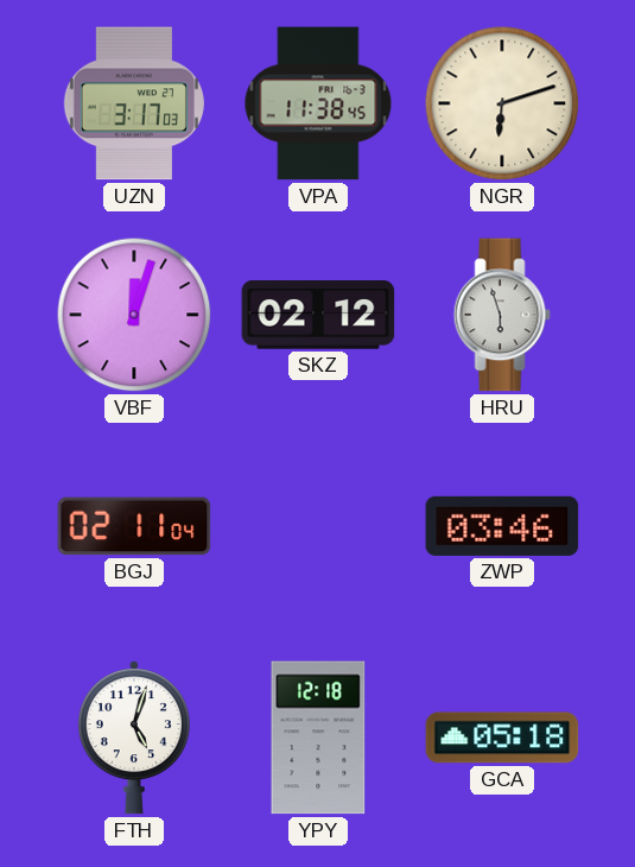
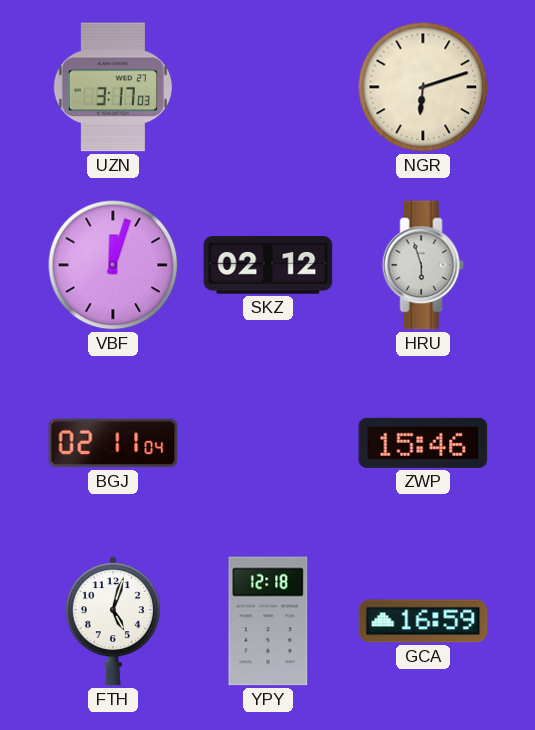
VPA: 11:38 -> none (318, 103)
ZWP: 03:46 -> 15:46 (423, 443)
GCA: 05:18 -> 16:59 (423, 621)
